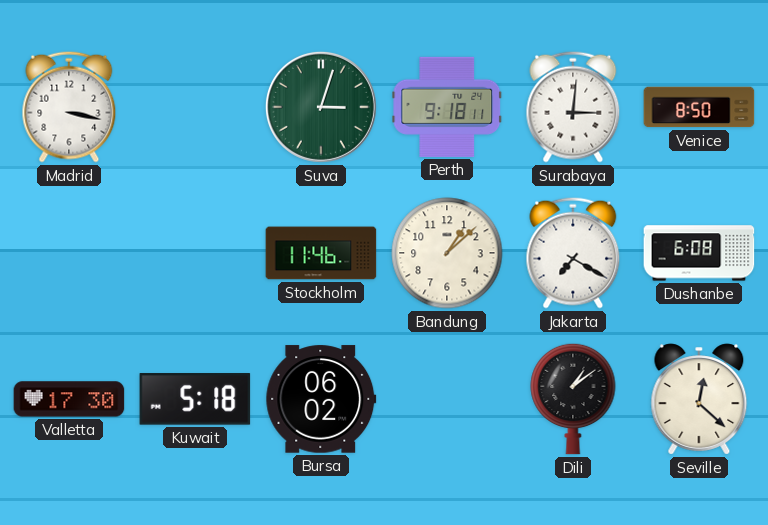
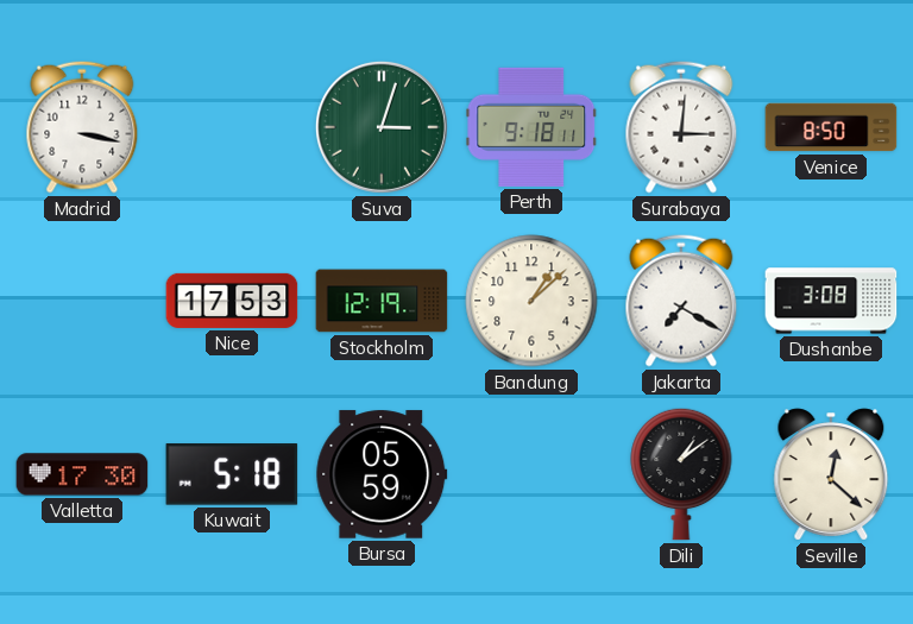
Nice: none -> 17:53 (232, 301)
Stockholm: 11:46 -> 12:19 (382, 301)
Dushanbe: 6:08 -> 3:08 (831, 301)
Bursa: 06:02 -> 05:59 (382, 474)
